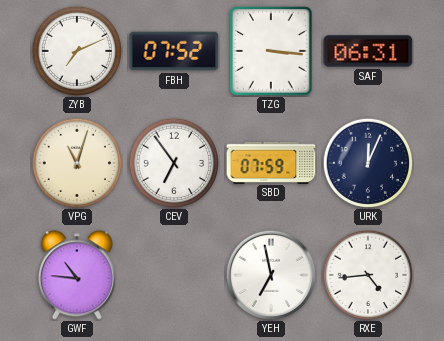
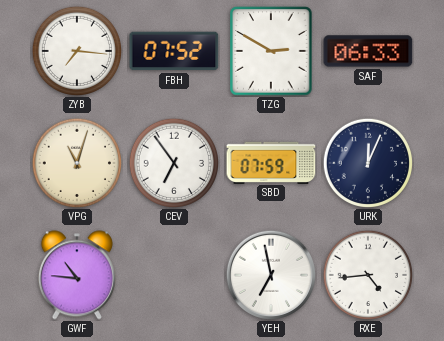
ZYB: 7:11 -> 7:16 (76, 50)
TZG: 3:16 -> 2:50 (271, 51)
SAF: 06:31 -> 06:33 (368, 51)
